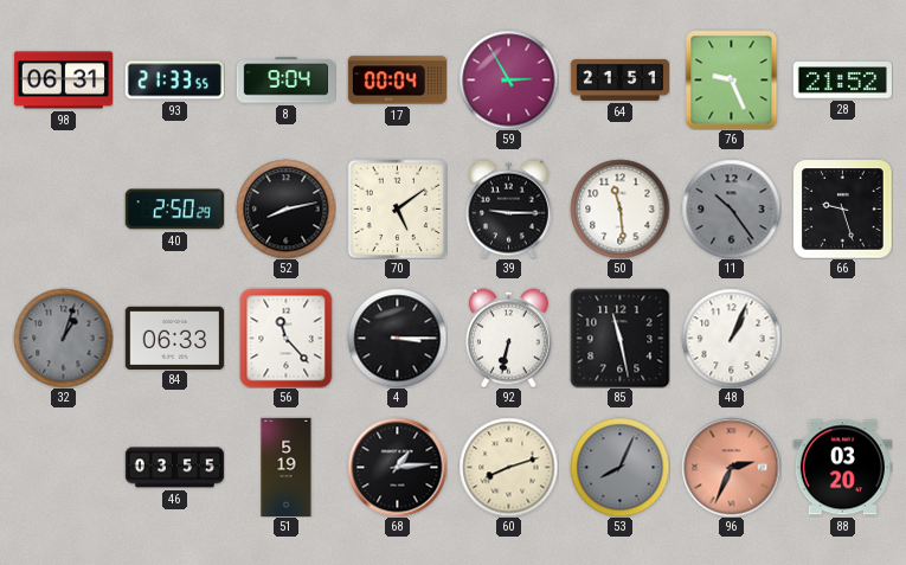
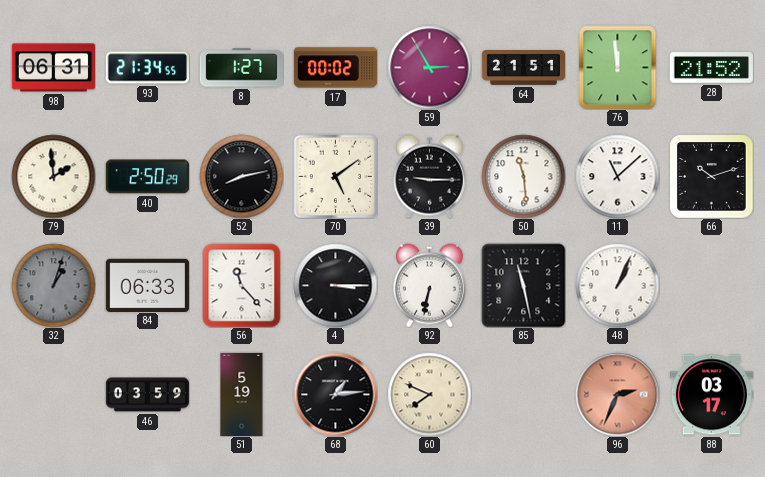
93: 21:33 -> 21:34 (147, 68)
8: 9:04 -> 1:27 (241, 68)
17: 00:04 -> 00:02 (335, 68)
76: 9:26 -> 11:59 (618, 67)
79: none -> 1:59 (53, 176)
11: 10:24 -> 11:08 (617, 176)
11 dial: grey -> white (617, 176)
66: 9:27 -> 10:12 (711, 176)
46: 03:55 -> 03:59 (147, 395)
60: 8:12 -> 7:49 (429, 394)
53: 8:04 -> none (619, 467)
88: 03:20 -> 03:17 (711, 395)
